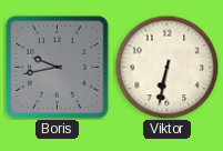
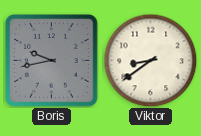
Viktor: 6:32 -> 8:39 (150, 60)
